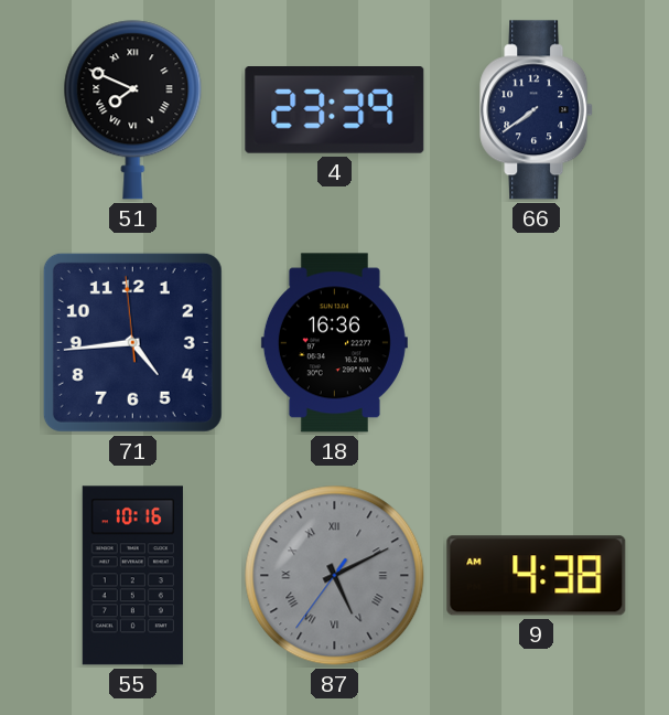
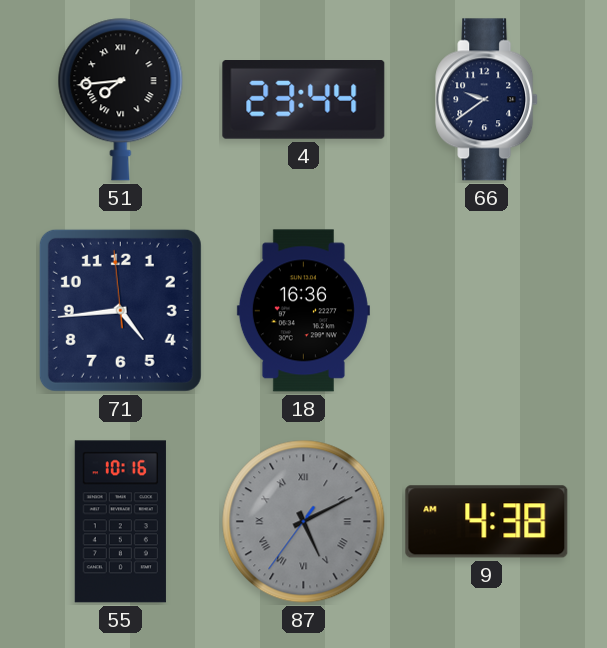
51: 7:49 -> 7:44 (121, 100)
4: 23:39 -> 23:44 (304, 100)
66: 7:39 -> 9:39 (487, 100)
